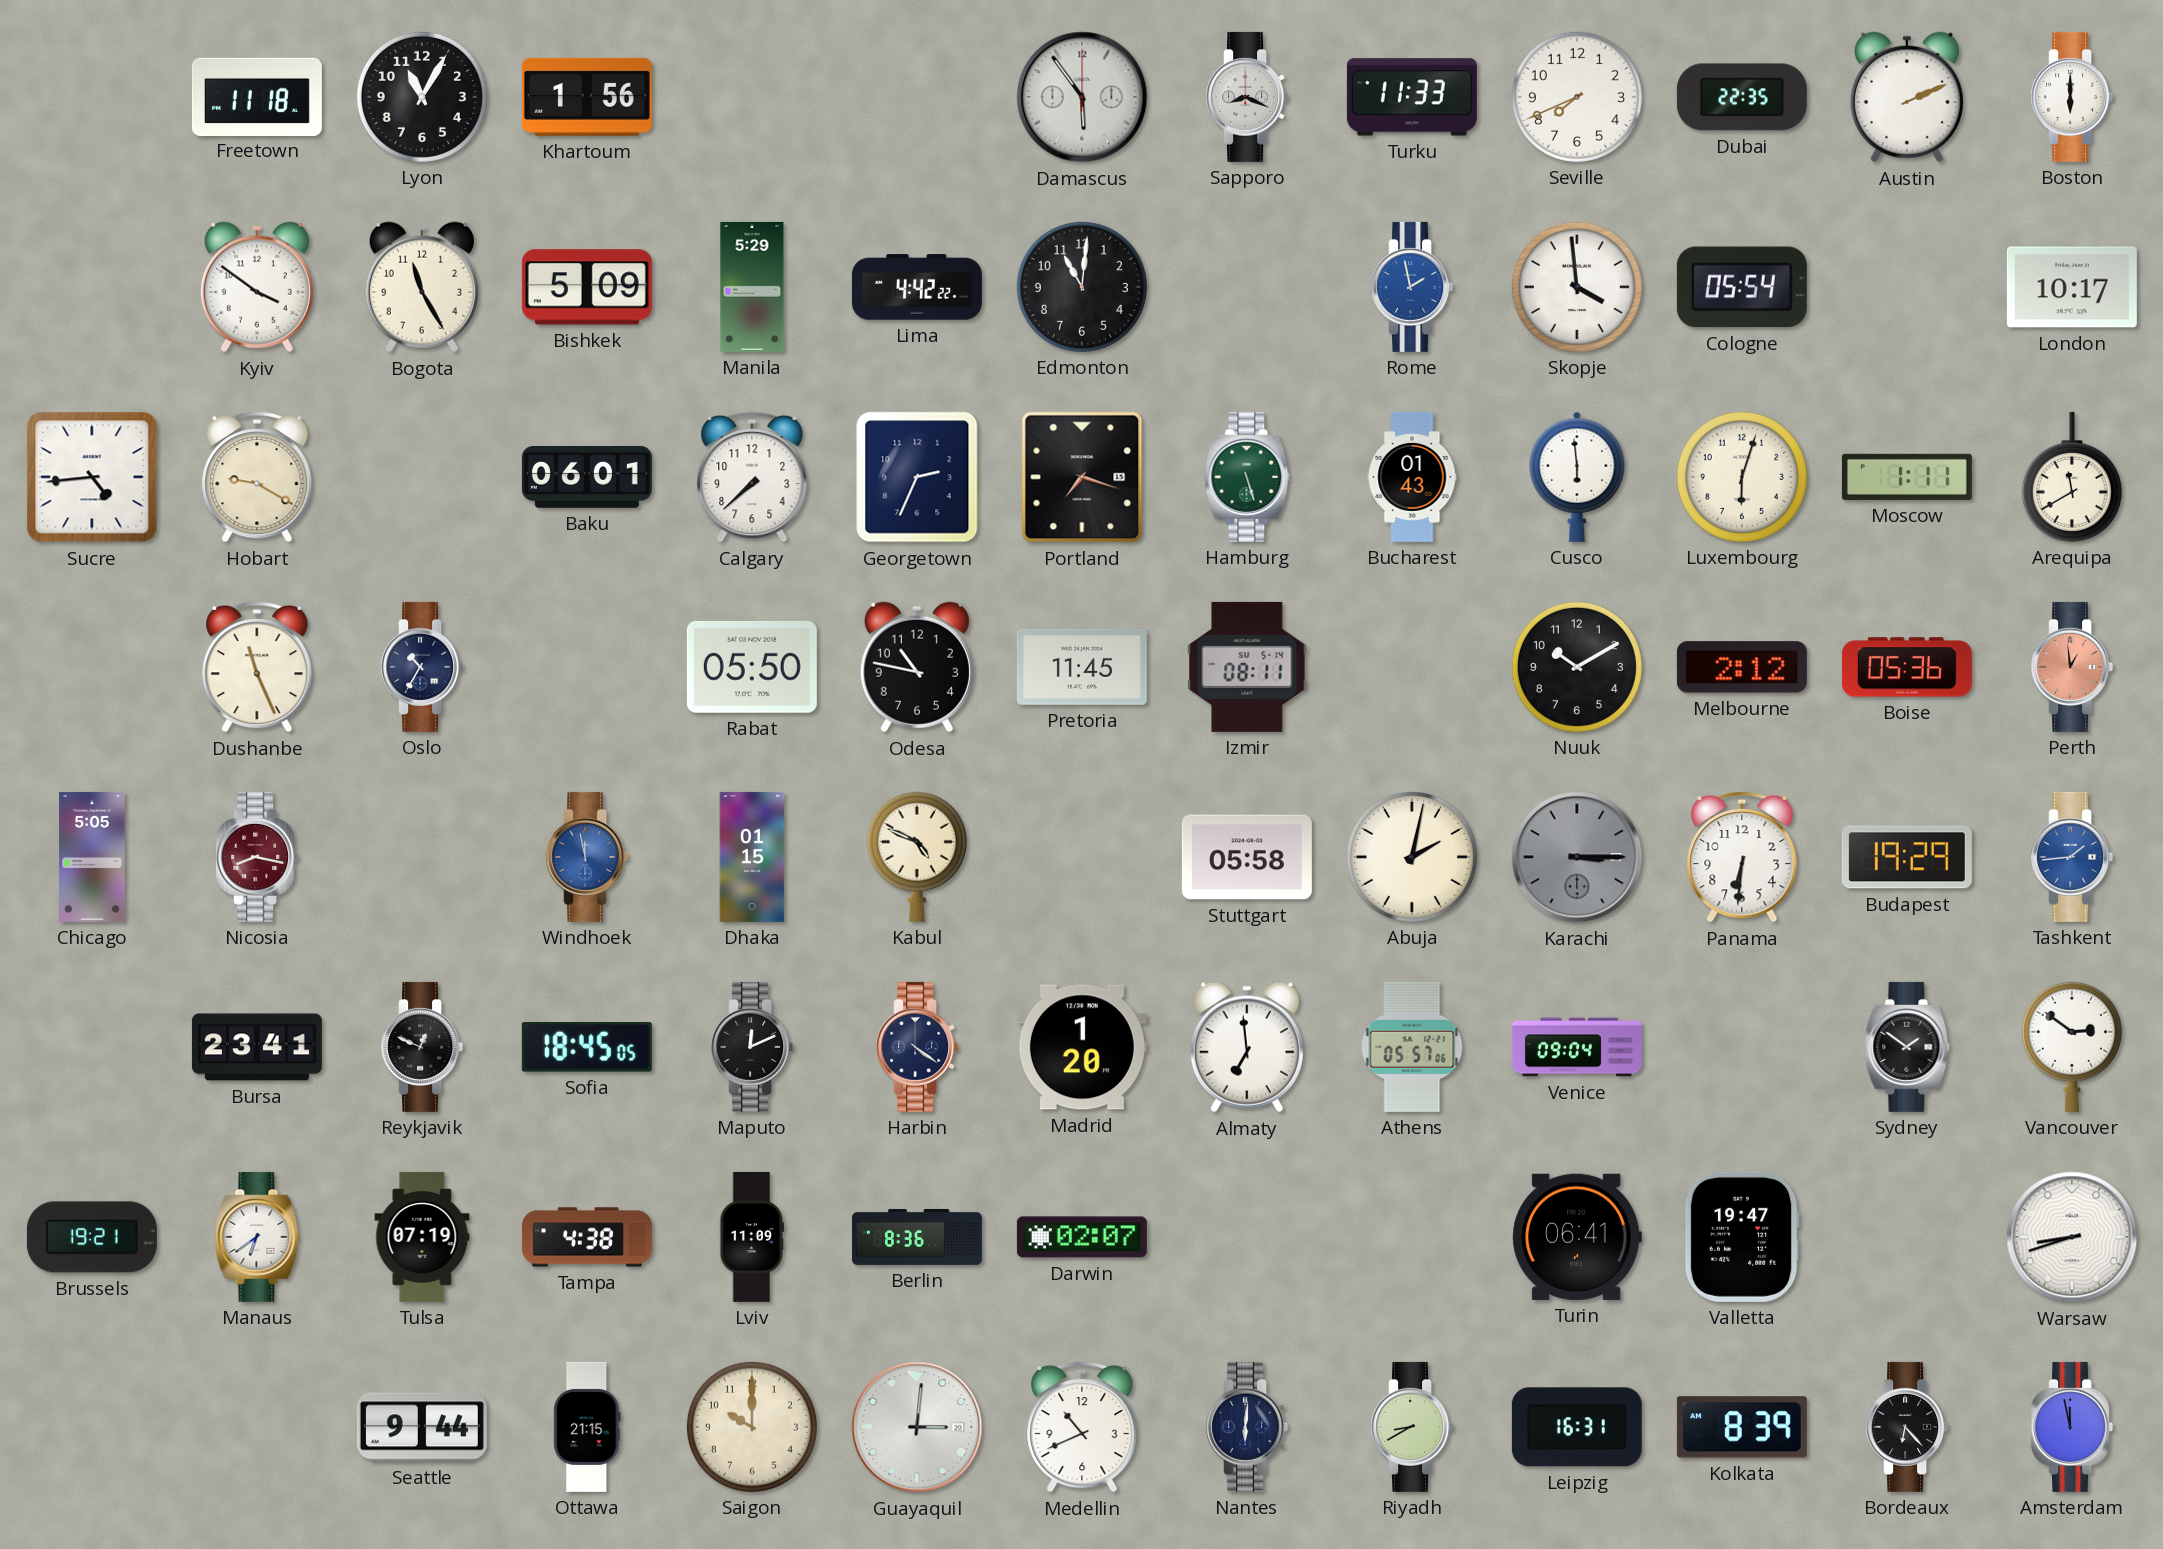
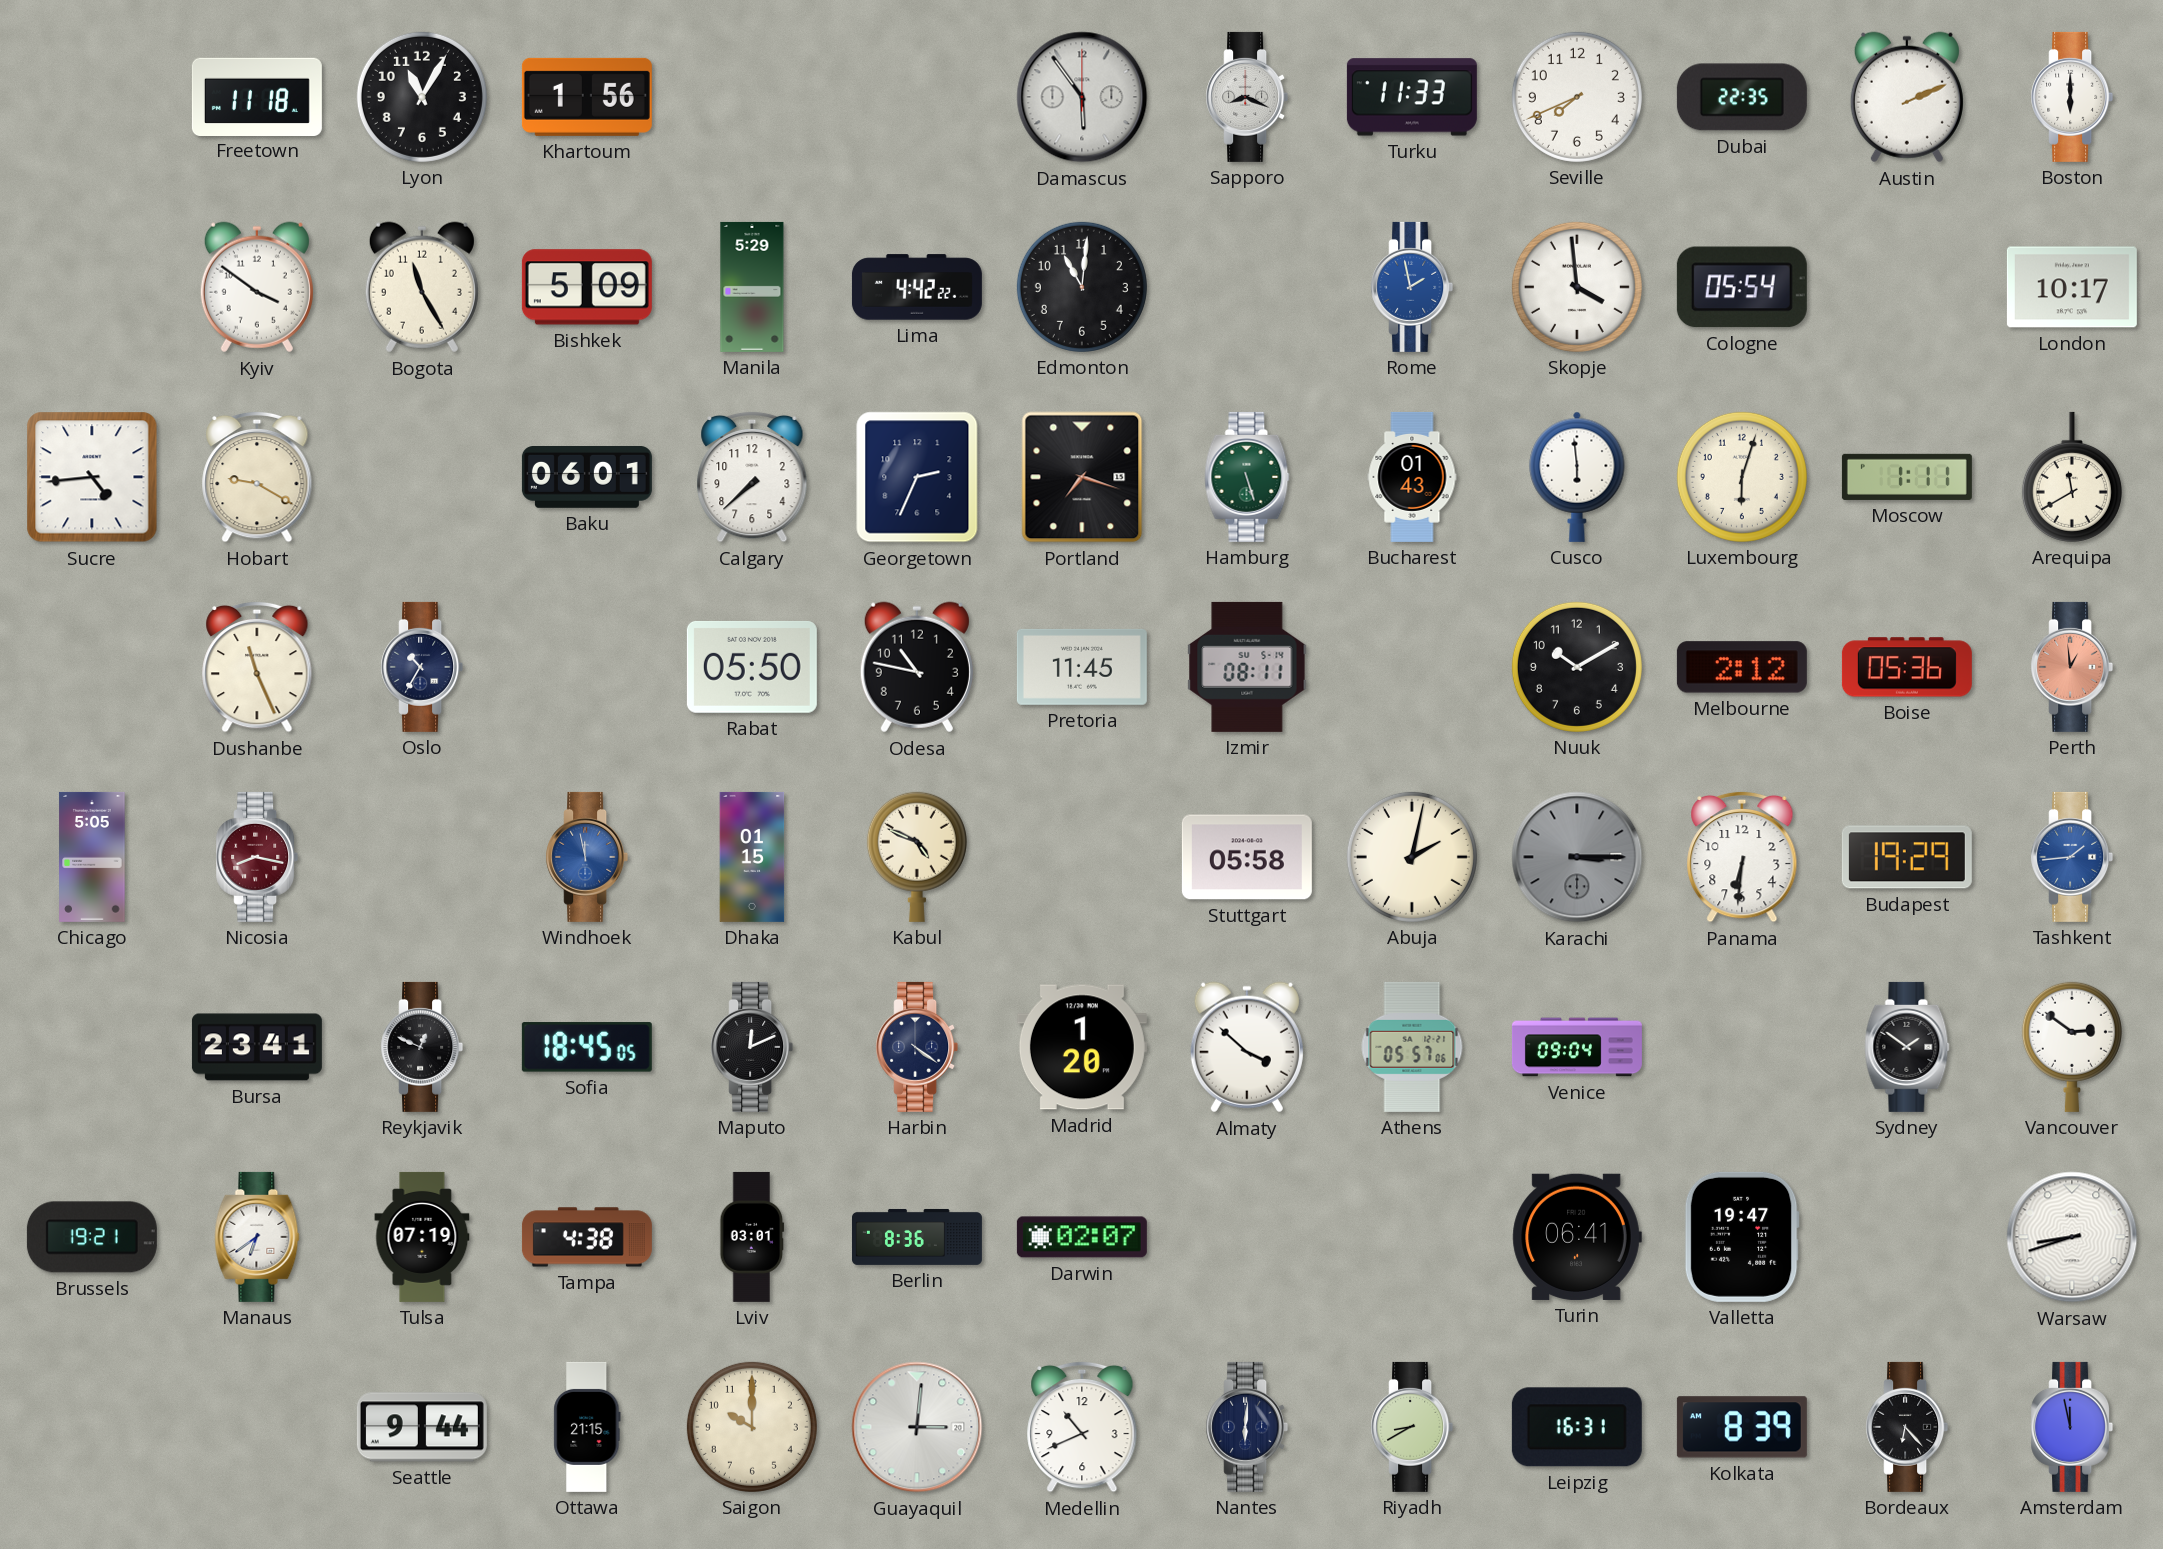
Almaty: 6:59 -> 3:52 (1247, 1047)
Lviv: 11:09 -> 03:01 (752, 1237)
